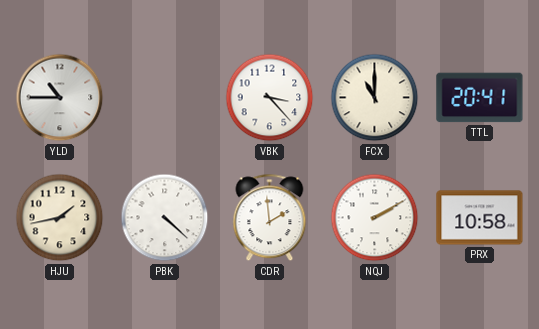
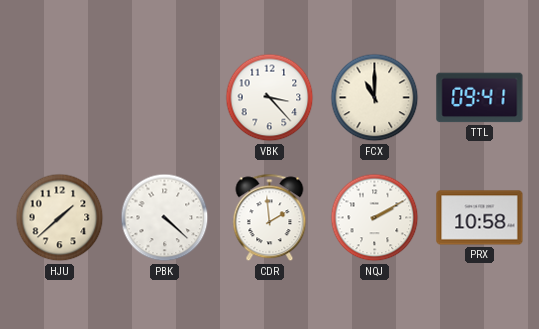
YLD: 10:45 -> none (60, 98)
TTL: 20:41 -> 09:41 (480, 98)
HJU: 1:43 -> 1:38 (60, 218)
